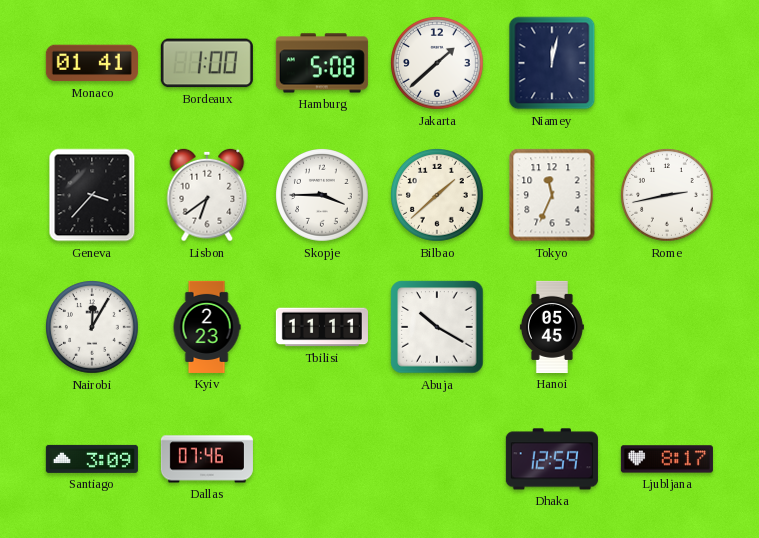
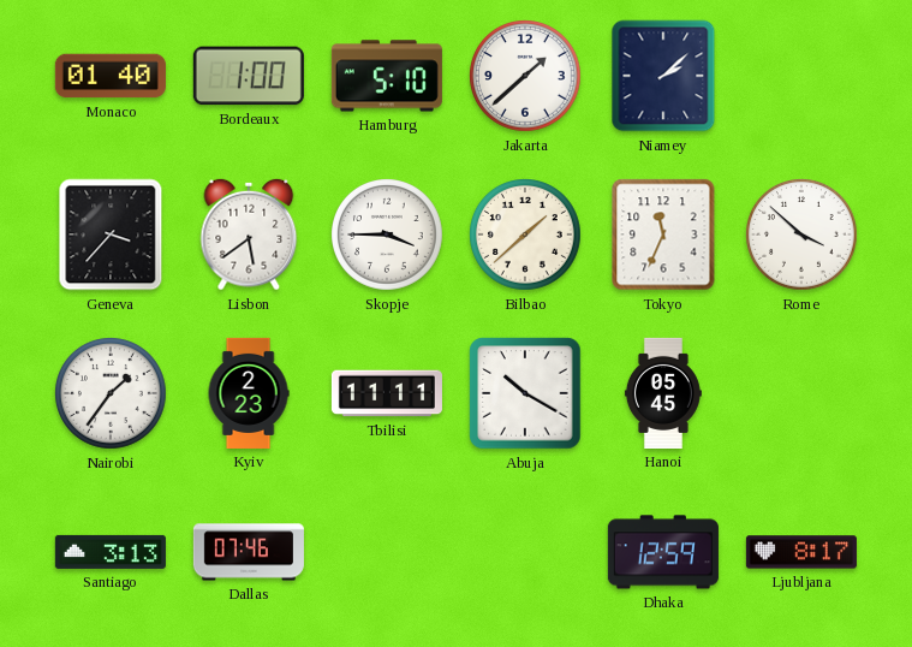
Monaco: 01:41 -> 01:40 (111, 76)
Hamburg: 5:08 -> 5:10 (387, 76)
Niamey: 12:02 -> 2:08 (663, 76)
Lisbon: 6:39 -> 5:39 (249, 235)
Rome: 2:43 -> 3:52 (803, 236)
Nairobi: 12:05 -> 1:36 (112, 394)
Santiago: 3:09 -> 3:13 (111, 552)
